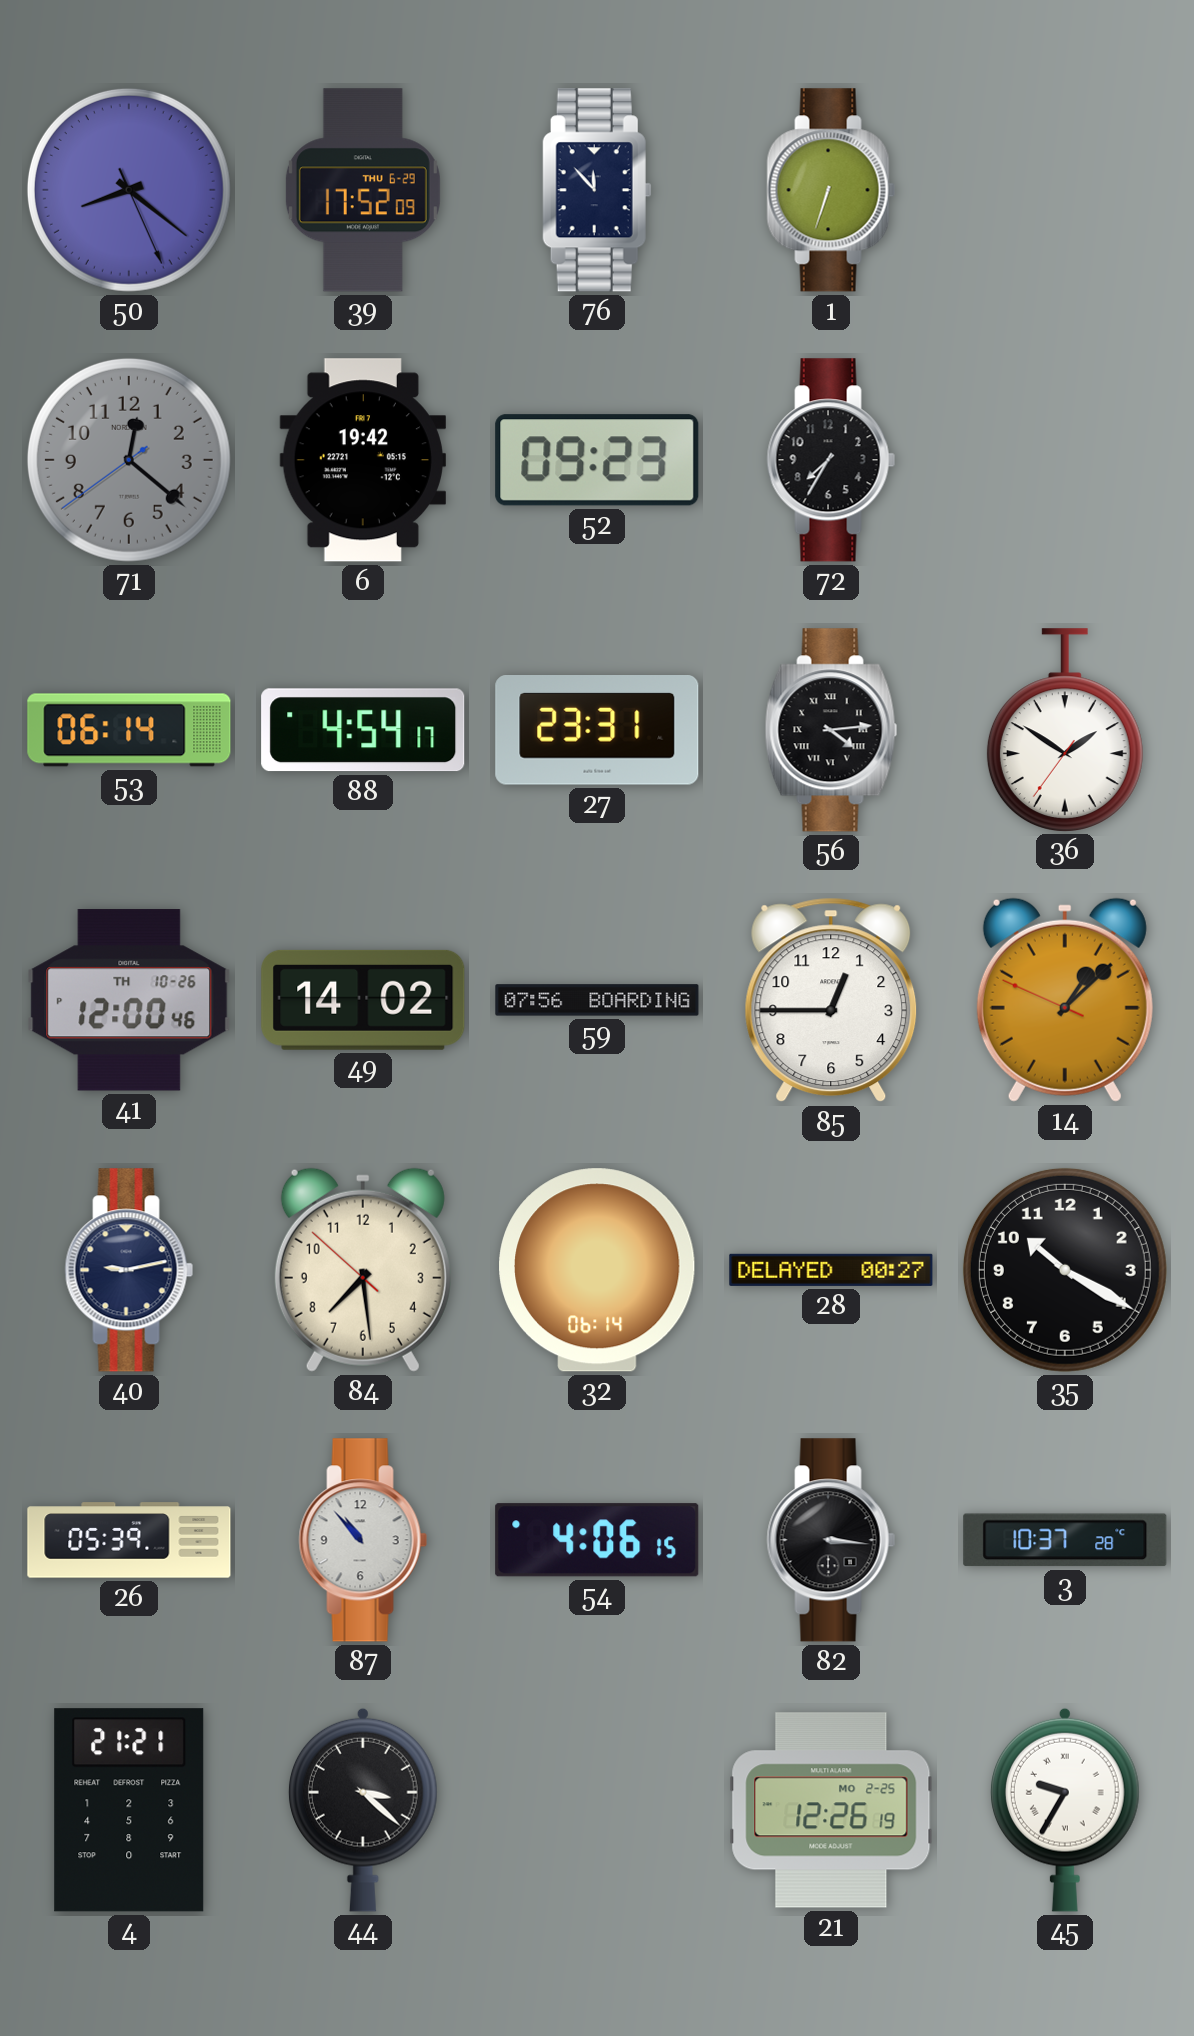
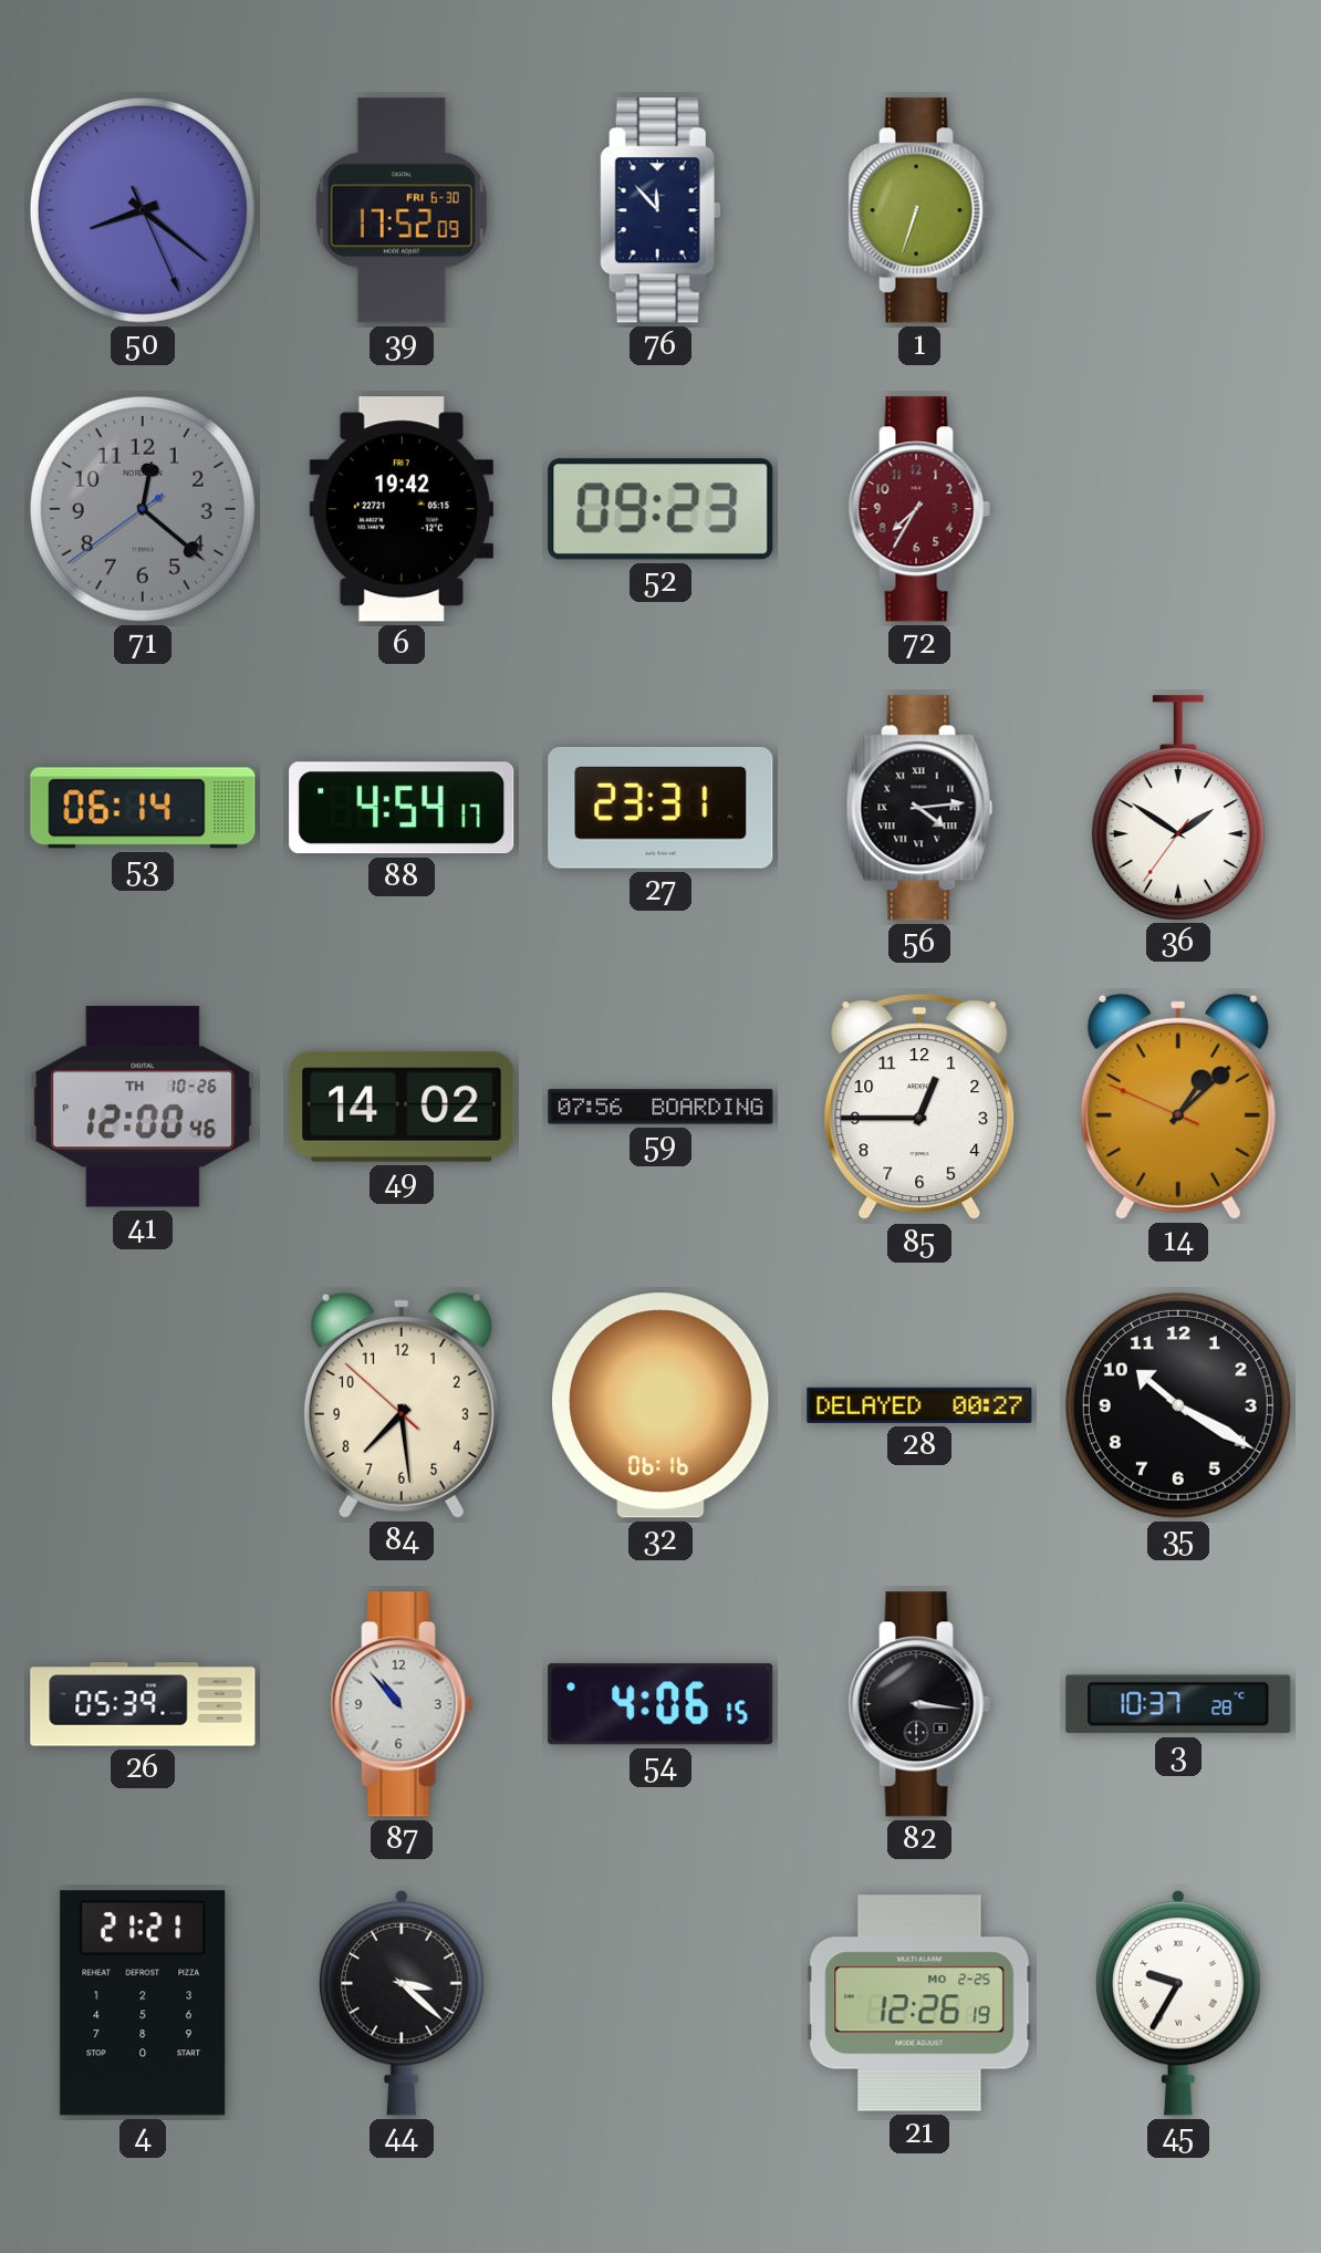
39 date: THU 6-29 -> FRI 6-30 (402, 210)
72 dial: black -> burgundy (919, 509)
40: 9:13 -> none (129, 1270)
32: 06:14 -> 06:16 (660, 1405)
